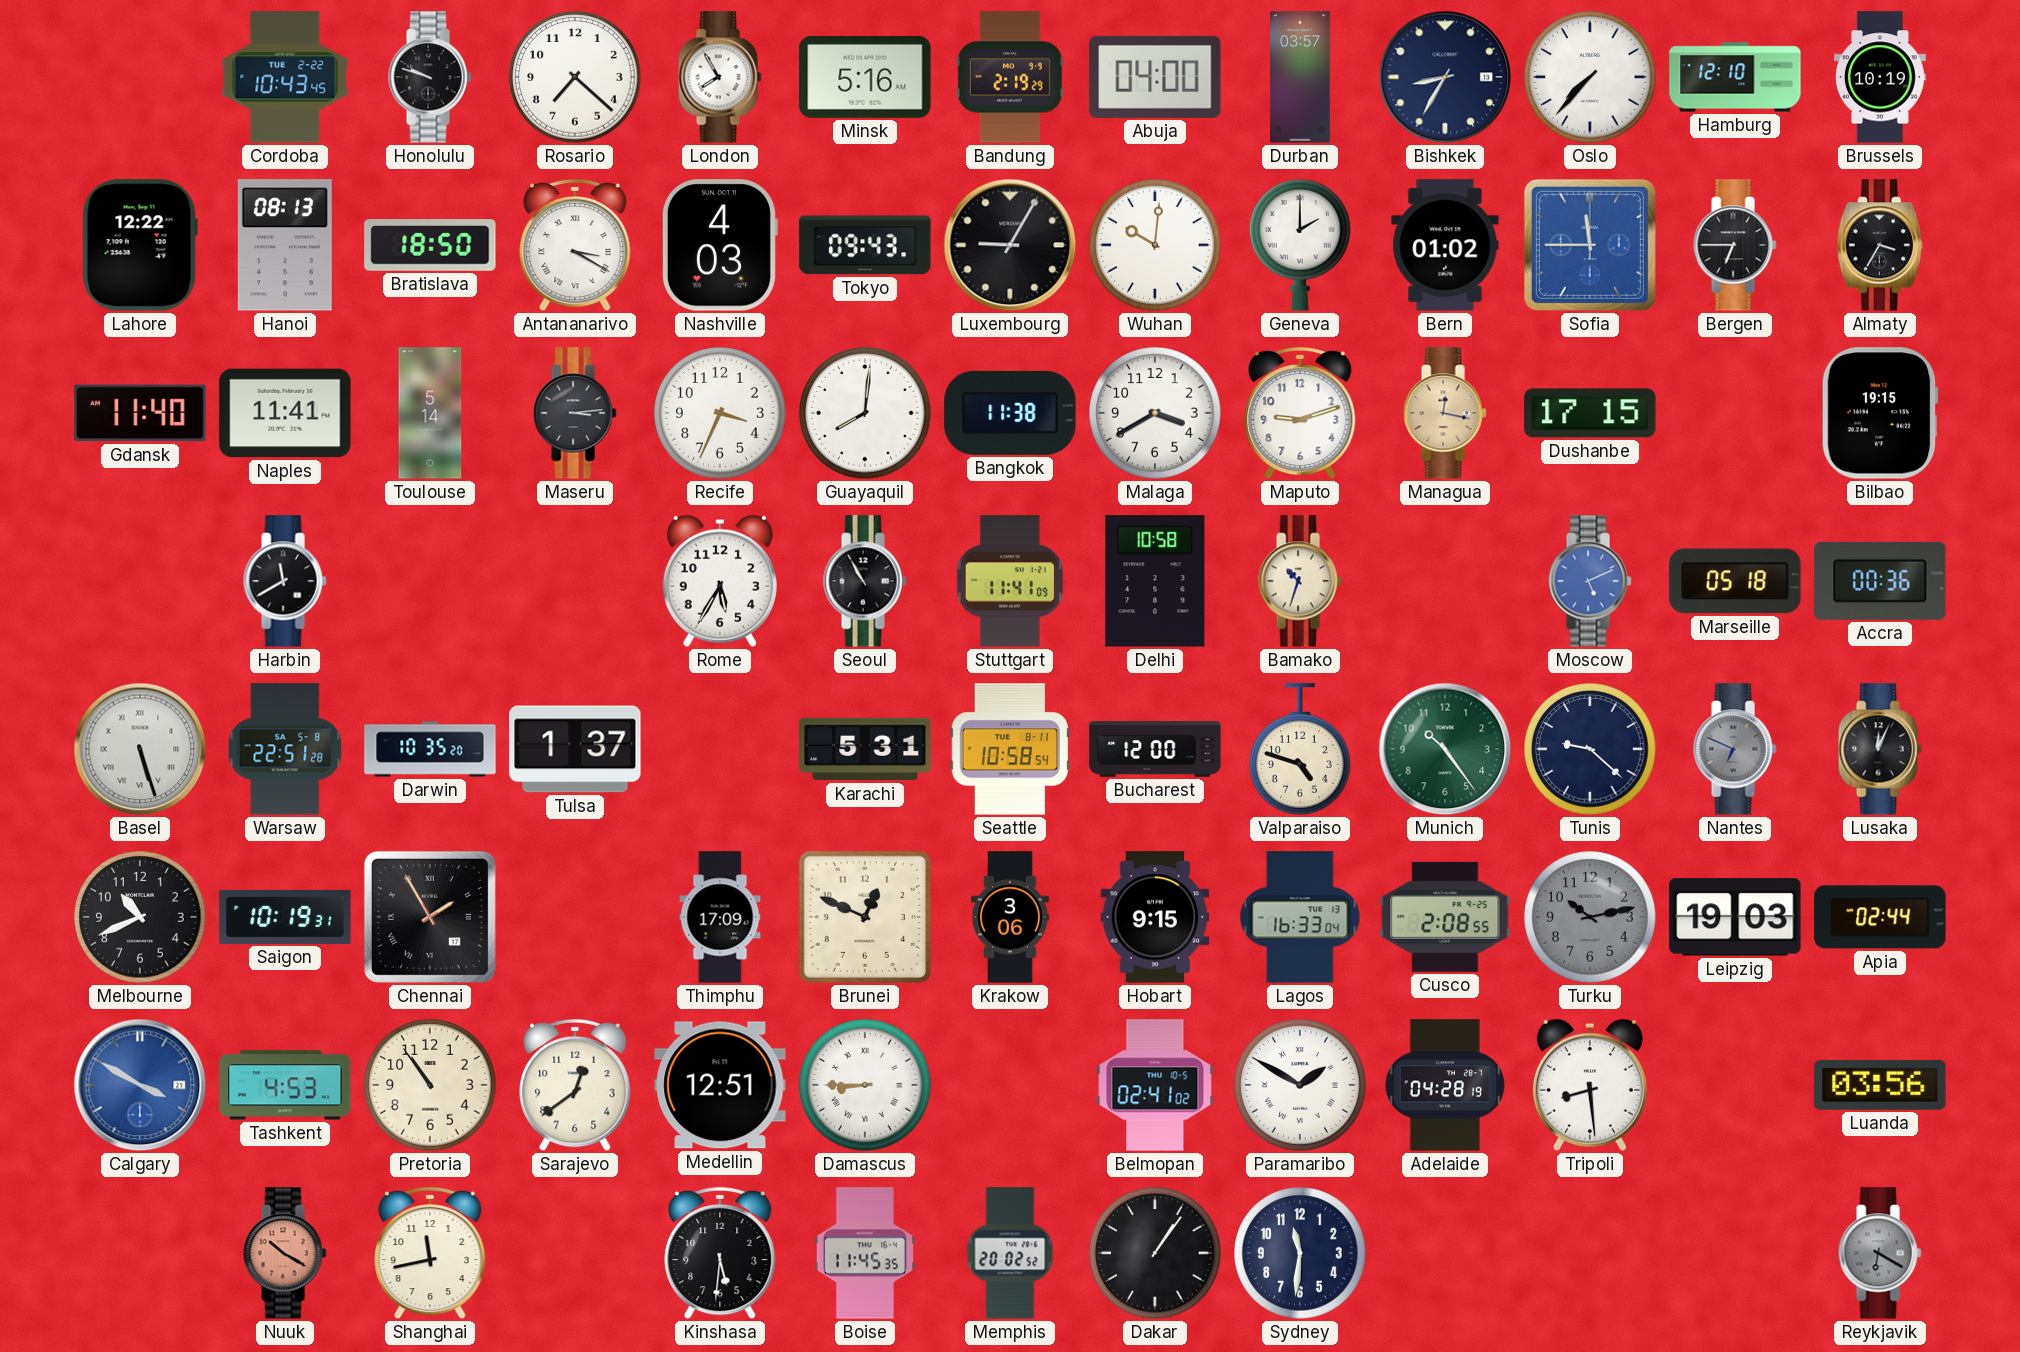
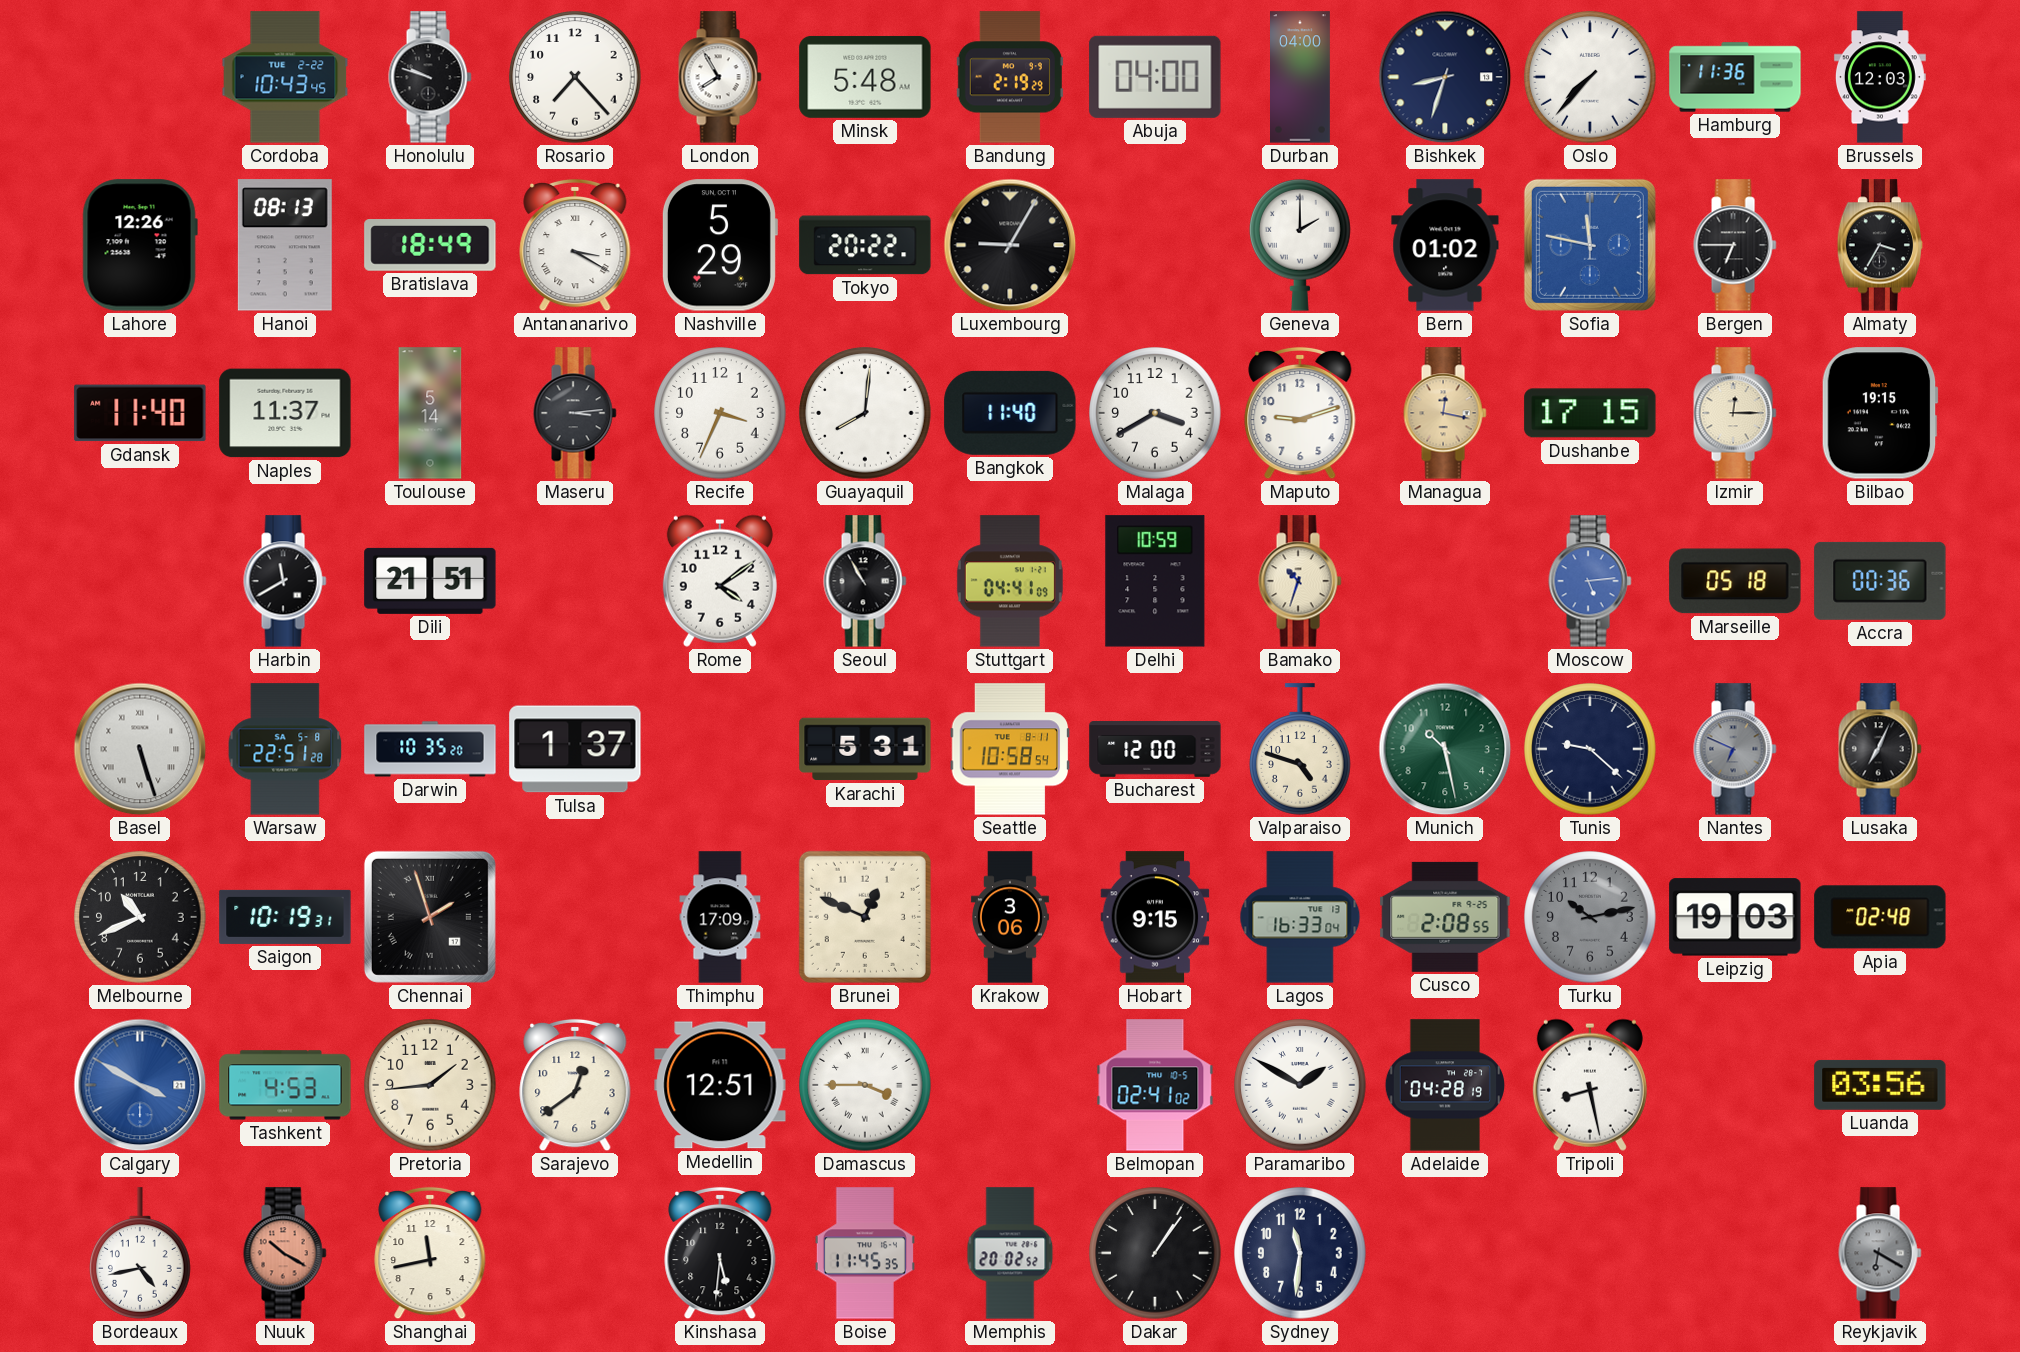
Rosario: 7:22 -> 7:23 (575, 77)
Minsk: 5:16 -> 5:48 (865, 77)
Durban: 03:57 -> 04:00 (1301, 77)
Bishkek: 8:35 -> 8:33 (1445, 77)
Hamburg: 12:10 -> 11:36 (1735, 77)
Brussels: 10:19 -> 12:03 (1880, 77)
Lahore: 12:22 -> 12:26 (140, 245)
Bratislava: 18:50 -> 18:49 (430, 245)
Nashville: 4:03 -> 5:29 (719, 245)
Tokyo: 09:43 -> 20:22 (865, 245)
Wuhan: 10:01 -> none (1155, 245)
Sofia: 11:45 -> 11:47 (1590, 245)
Naples: 11:41 -> 11:37 (285, 413)
Bangkok: 11:38 -> 11:40 (1010, 413)
Izmir: none -> 12:15 (1735, 413)
Dili: none -> 21:51 (430, 581)
Rome: 5:35 -> 4:09 (720, 581)
Stuttgart: 11:41 -> 04:41 (1010, 581)
Delhi: 10:58 -> 10:59 (1155, 581)
Moscow: 5:11 -> 5:14 (1590, 581)
Munich: 10:24 -> 10:28 (1445, 749)
Lusaka: 12:04 -> 7:04 (1880, 749)
Chennai: 1:55 -> 1:57 (430, 917)
Apia: 02:44 -> 02:48 (1880, 917)
Pretoria: 10:54 -> 1:44 (430, 1085)
Damascus: 8:45 -> 3:45 (865, 1085)
Tripoli: 8:29 -> 8:28 (1590, 1085)
Bordeaux: none -> 4:43 (140, 1253)
